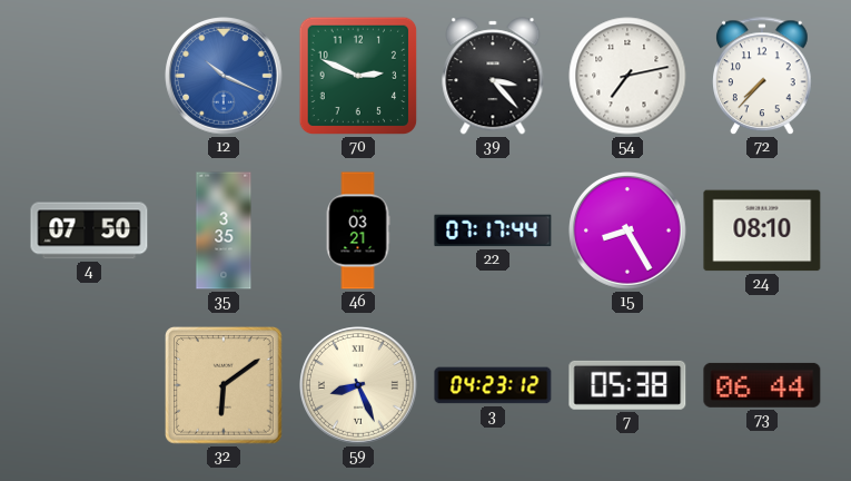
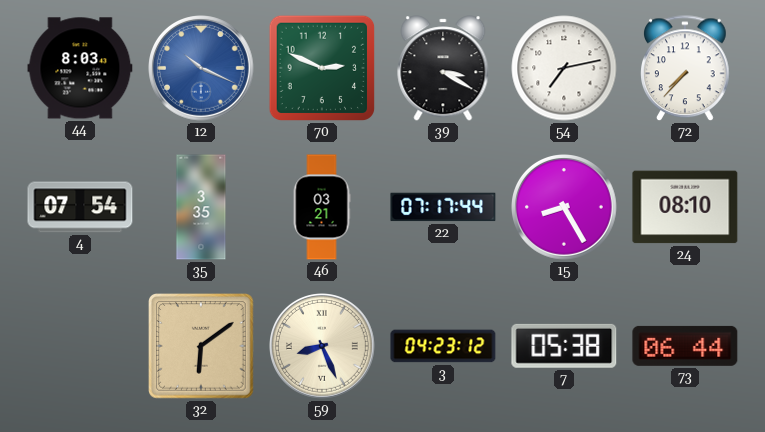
44: none -> 8:03 (80, 68)
39: 3:23 -> 3:20 (443, 68)
4: 07:50 -> 07:54 (80, 207)
